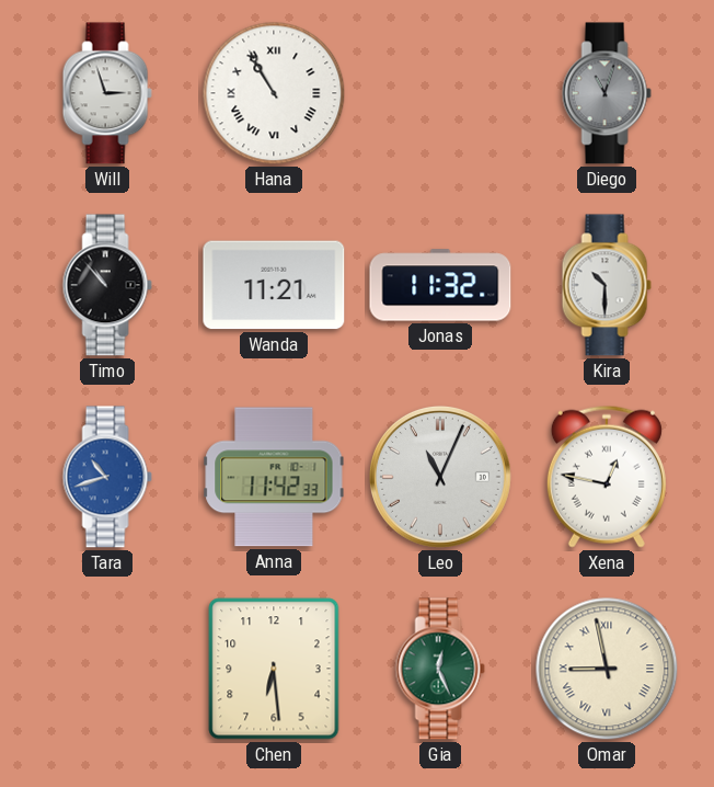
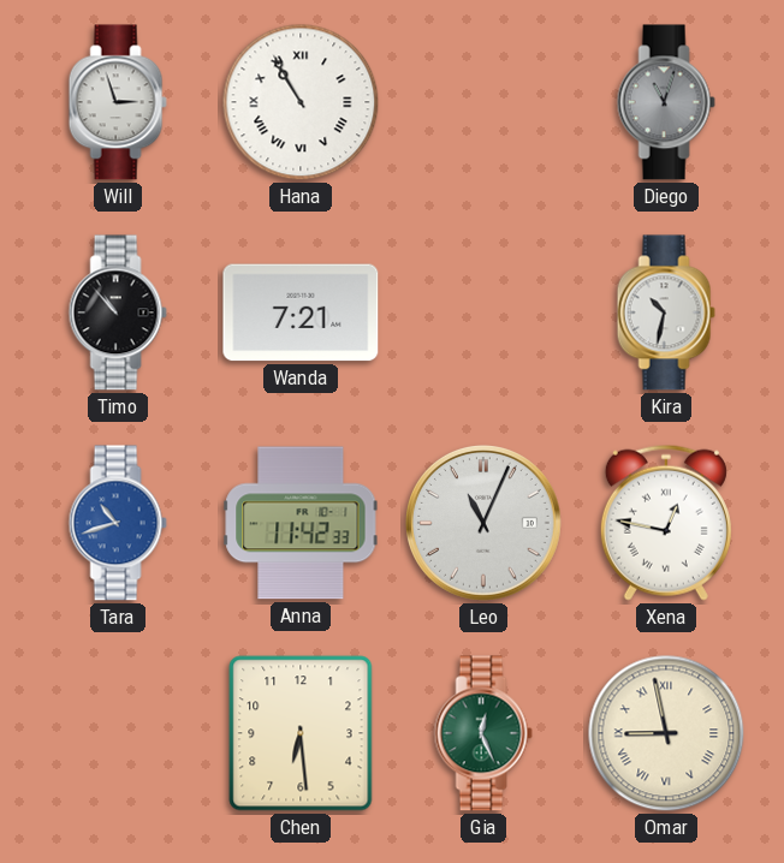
Wanda: 11:21 -> 7:21 (301, 313)
Jonas: 11:32 -> none (440, 285)
Kira: 10:30 -> 10:32 (666, 313)
